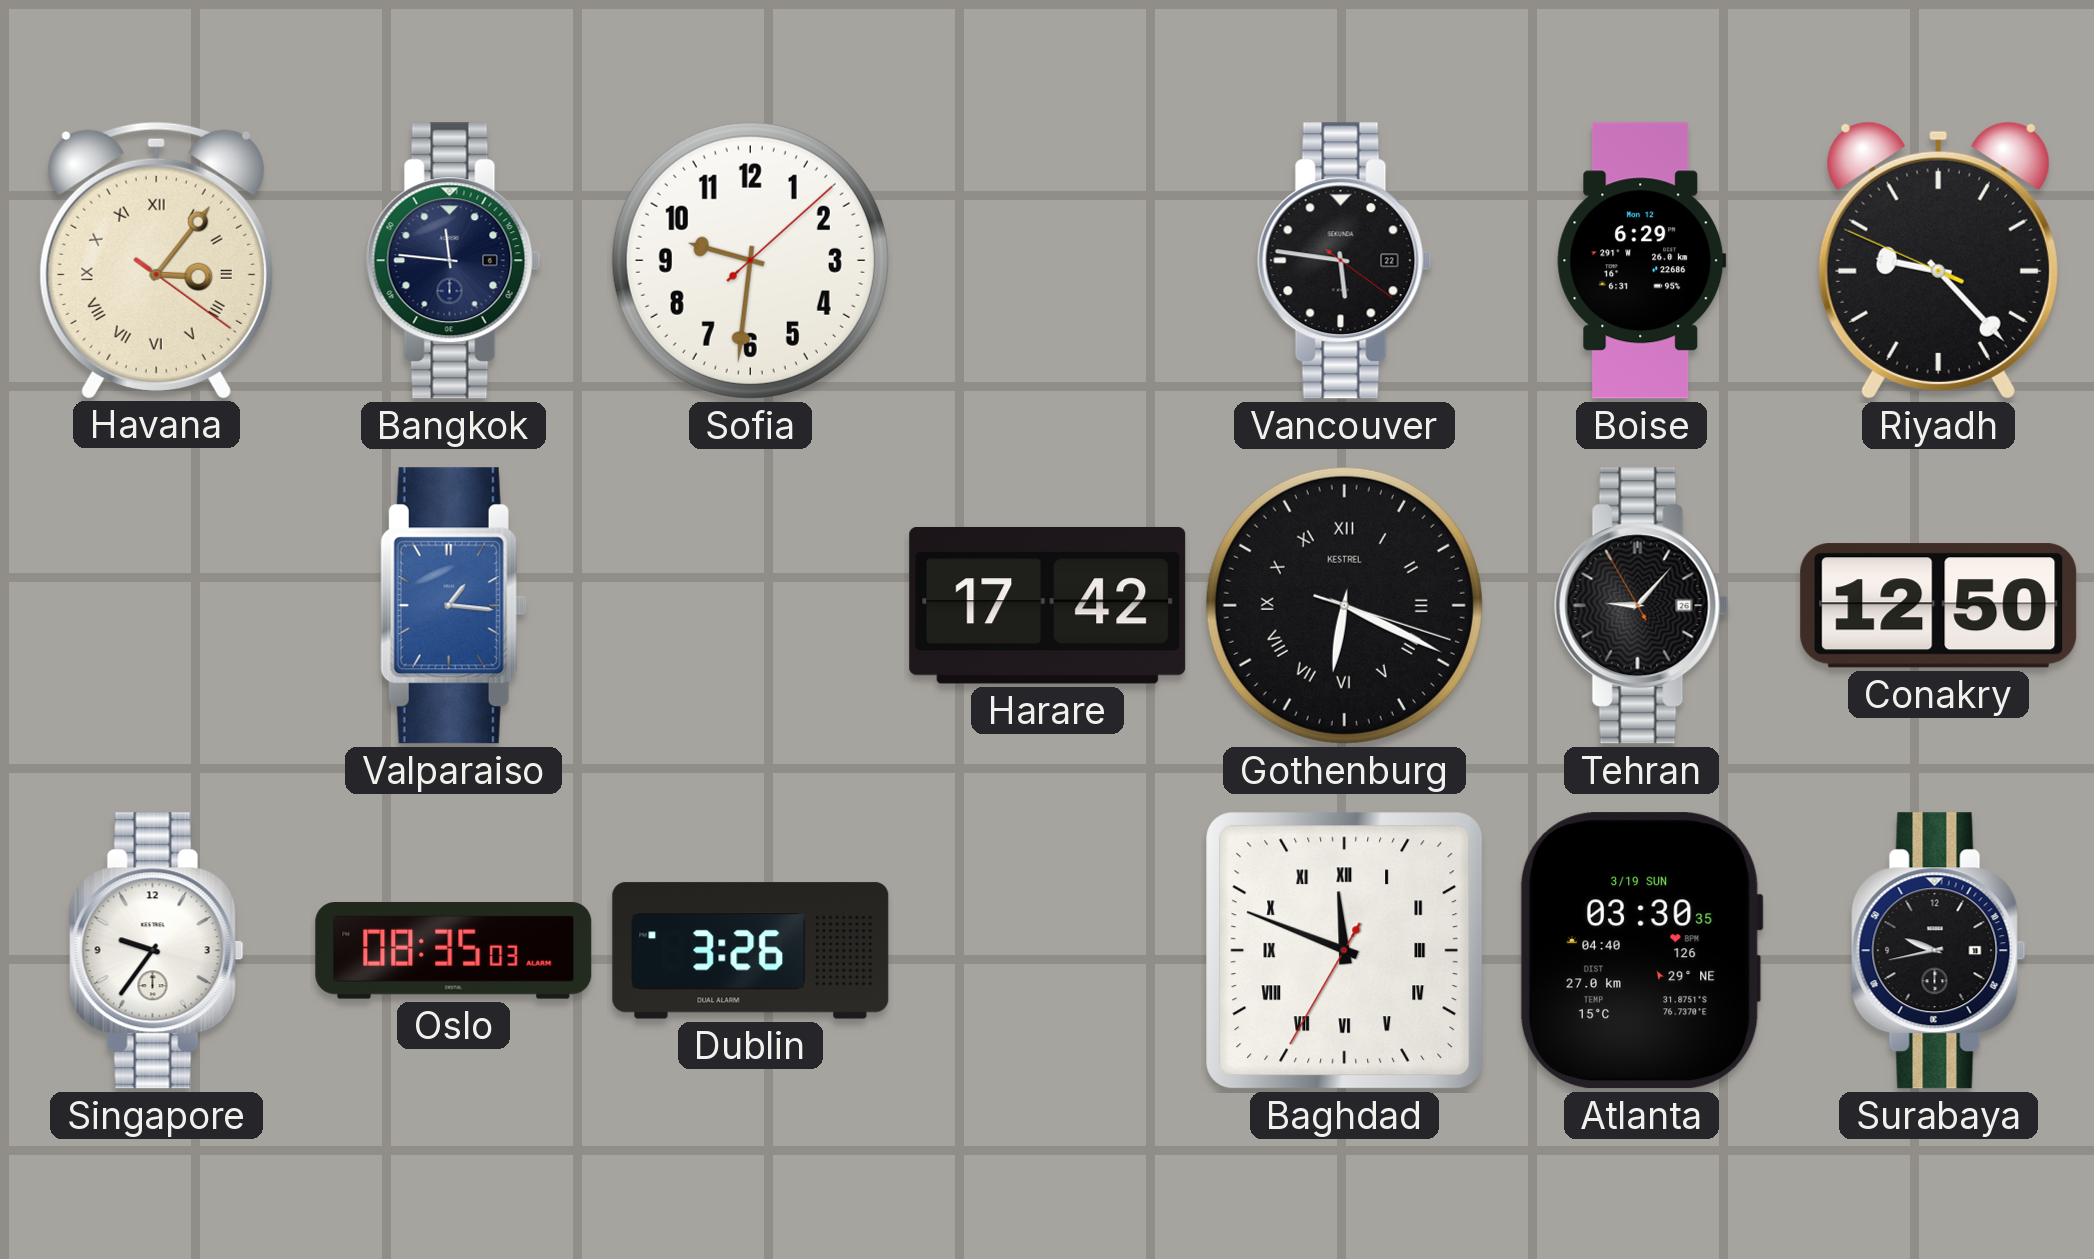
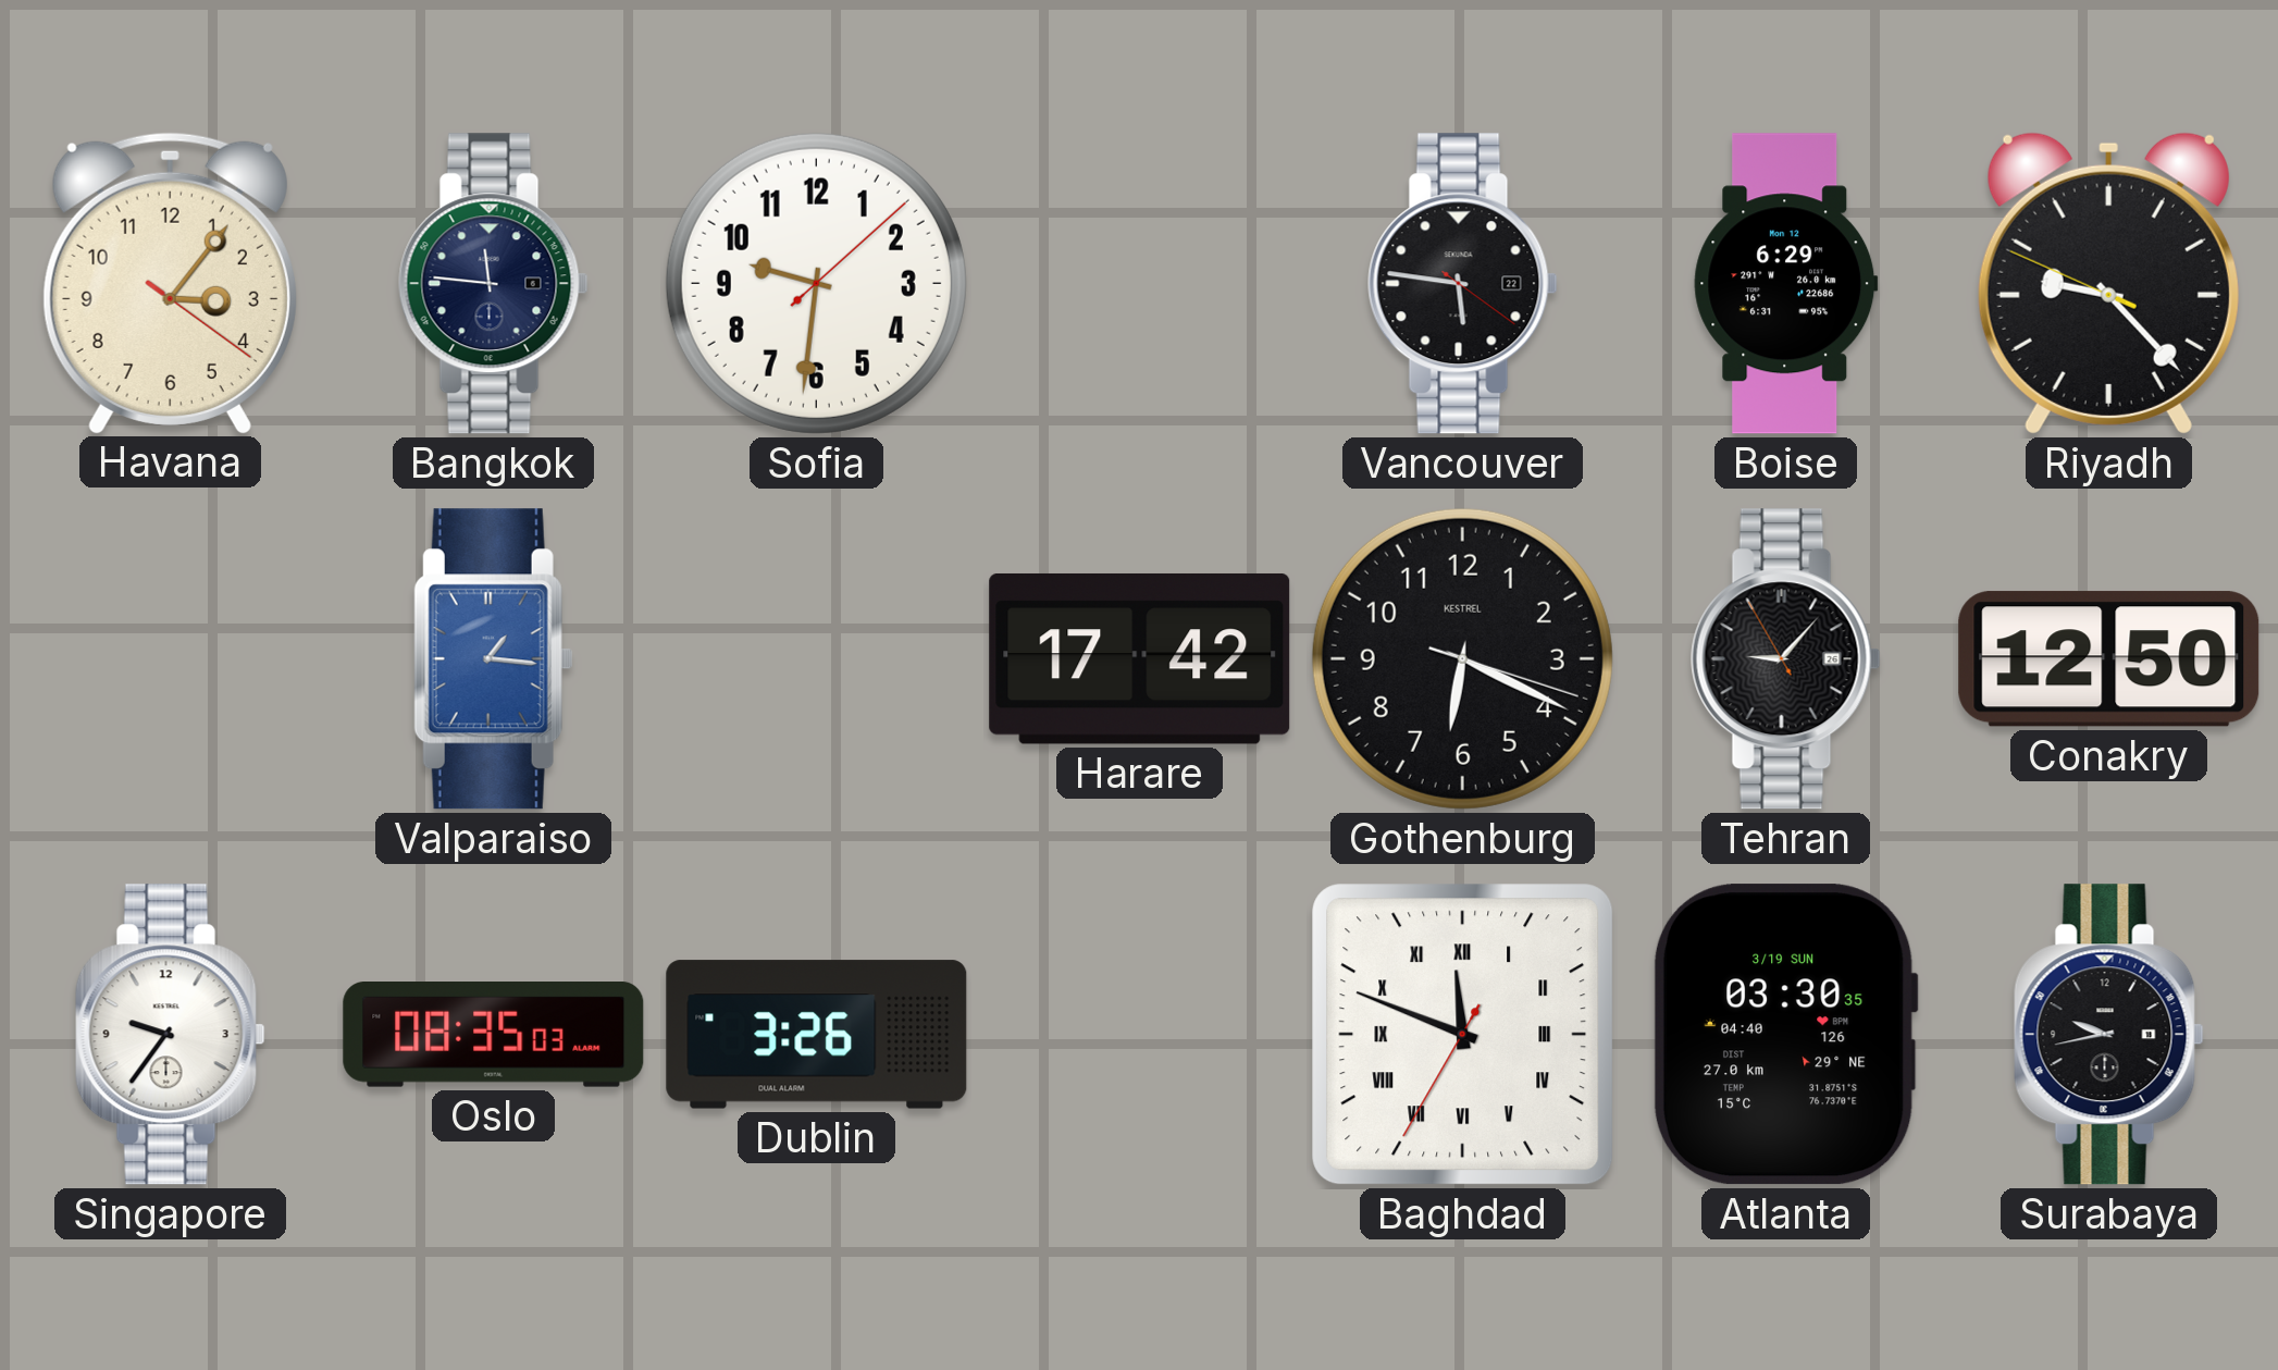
Havana numerals: Roman -> Arabic (170, 283)
Gothenburg numerals: Roman -> Arabic (1462, 658)
